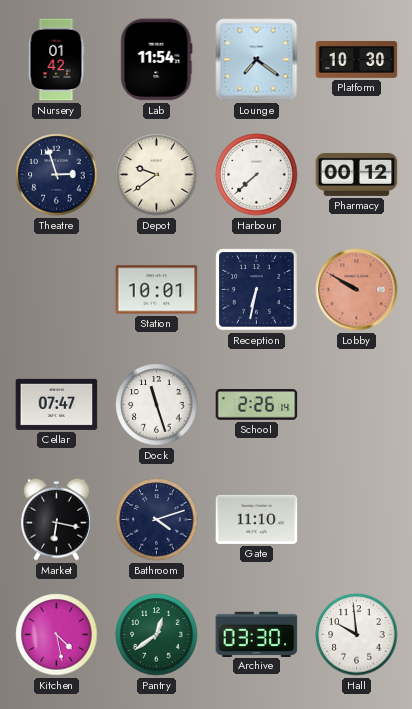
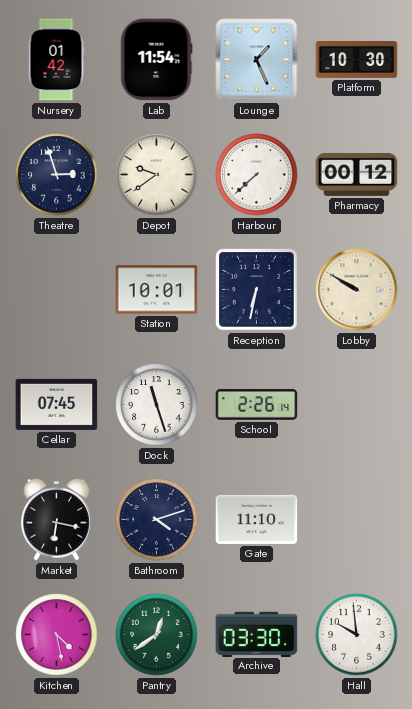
Lounge: 7:21 -> 1:26 (257, 60)
Lobby dial: salmon -> cream (357, 290)
Cellar: 07:47 -> 07:45 (57, 404)
